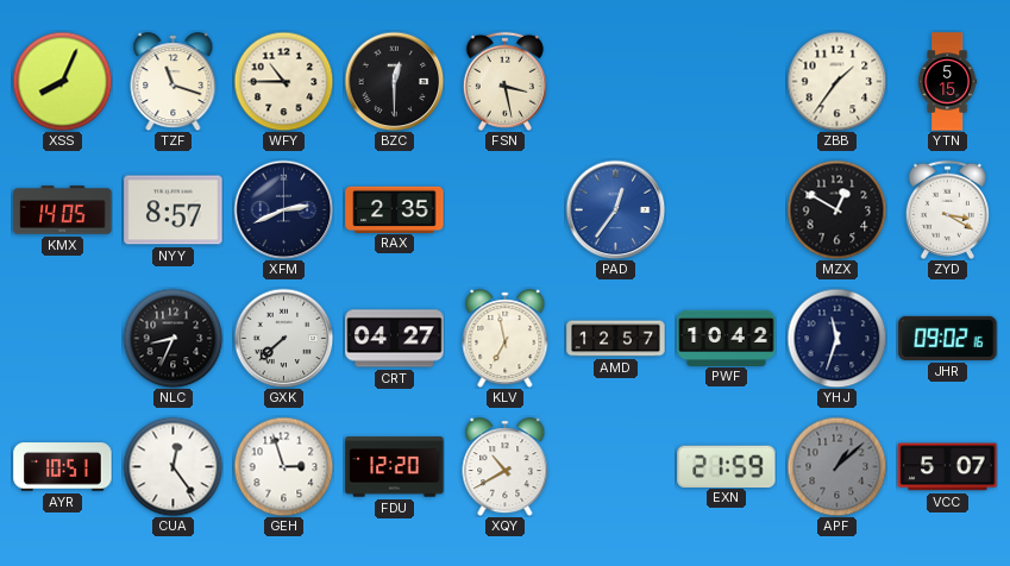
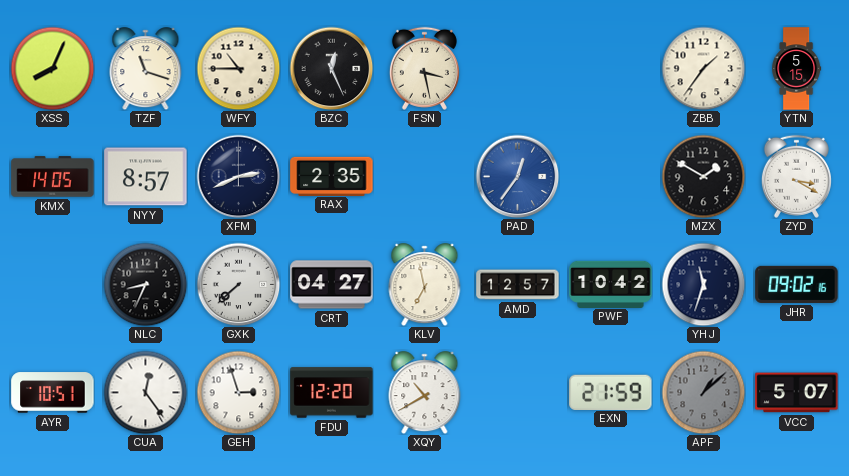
BZC: 12:30 -> 12:26 (331, 68)
MZX: 12:50 -> 1:50 (703, 176)
